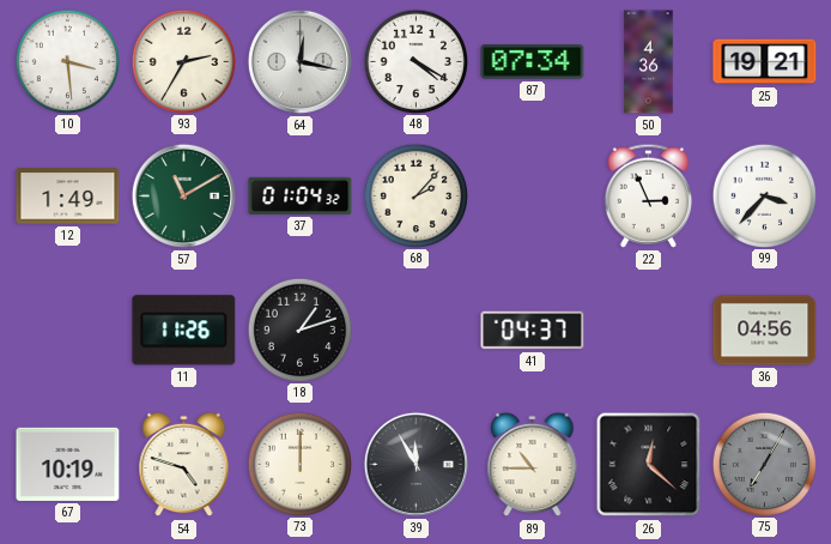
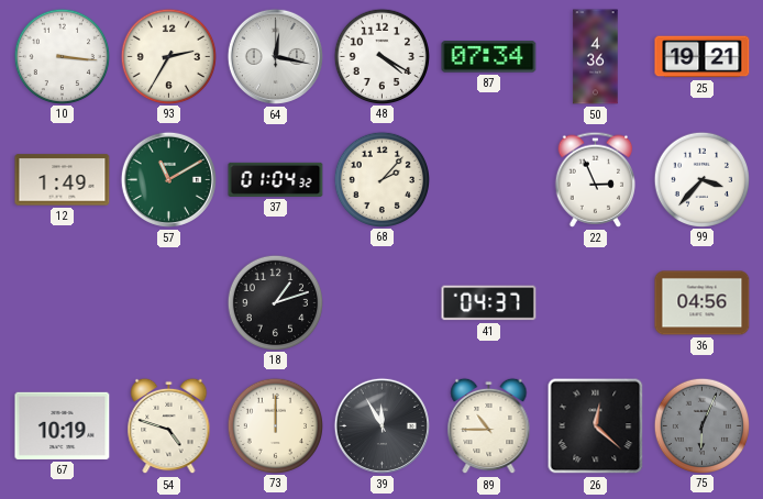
10: 3:29 -> 3:16 (62, 56)
11: 11:26 -> none (184, 331)
75: 7:05 -> 6:04 (701, 425)
